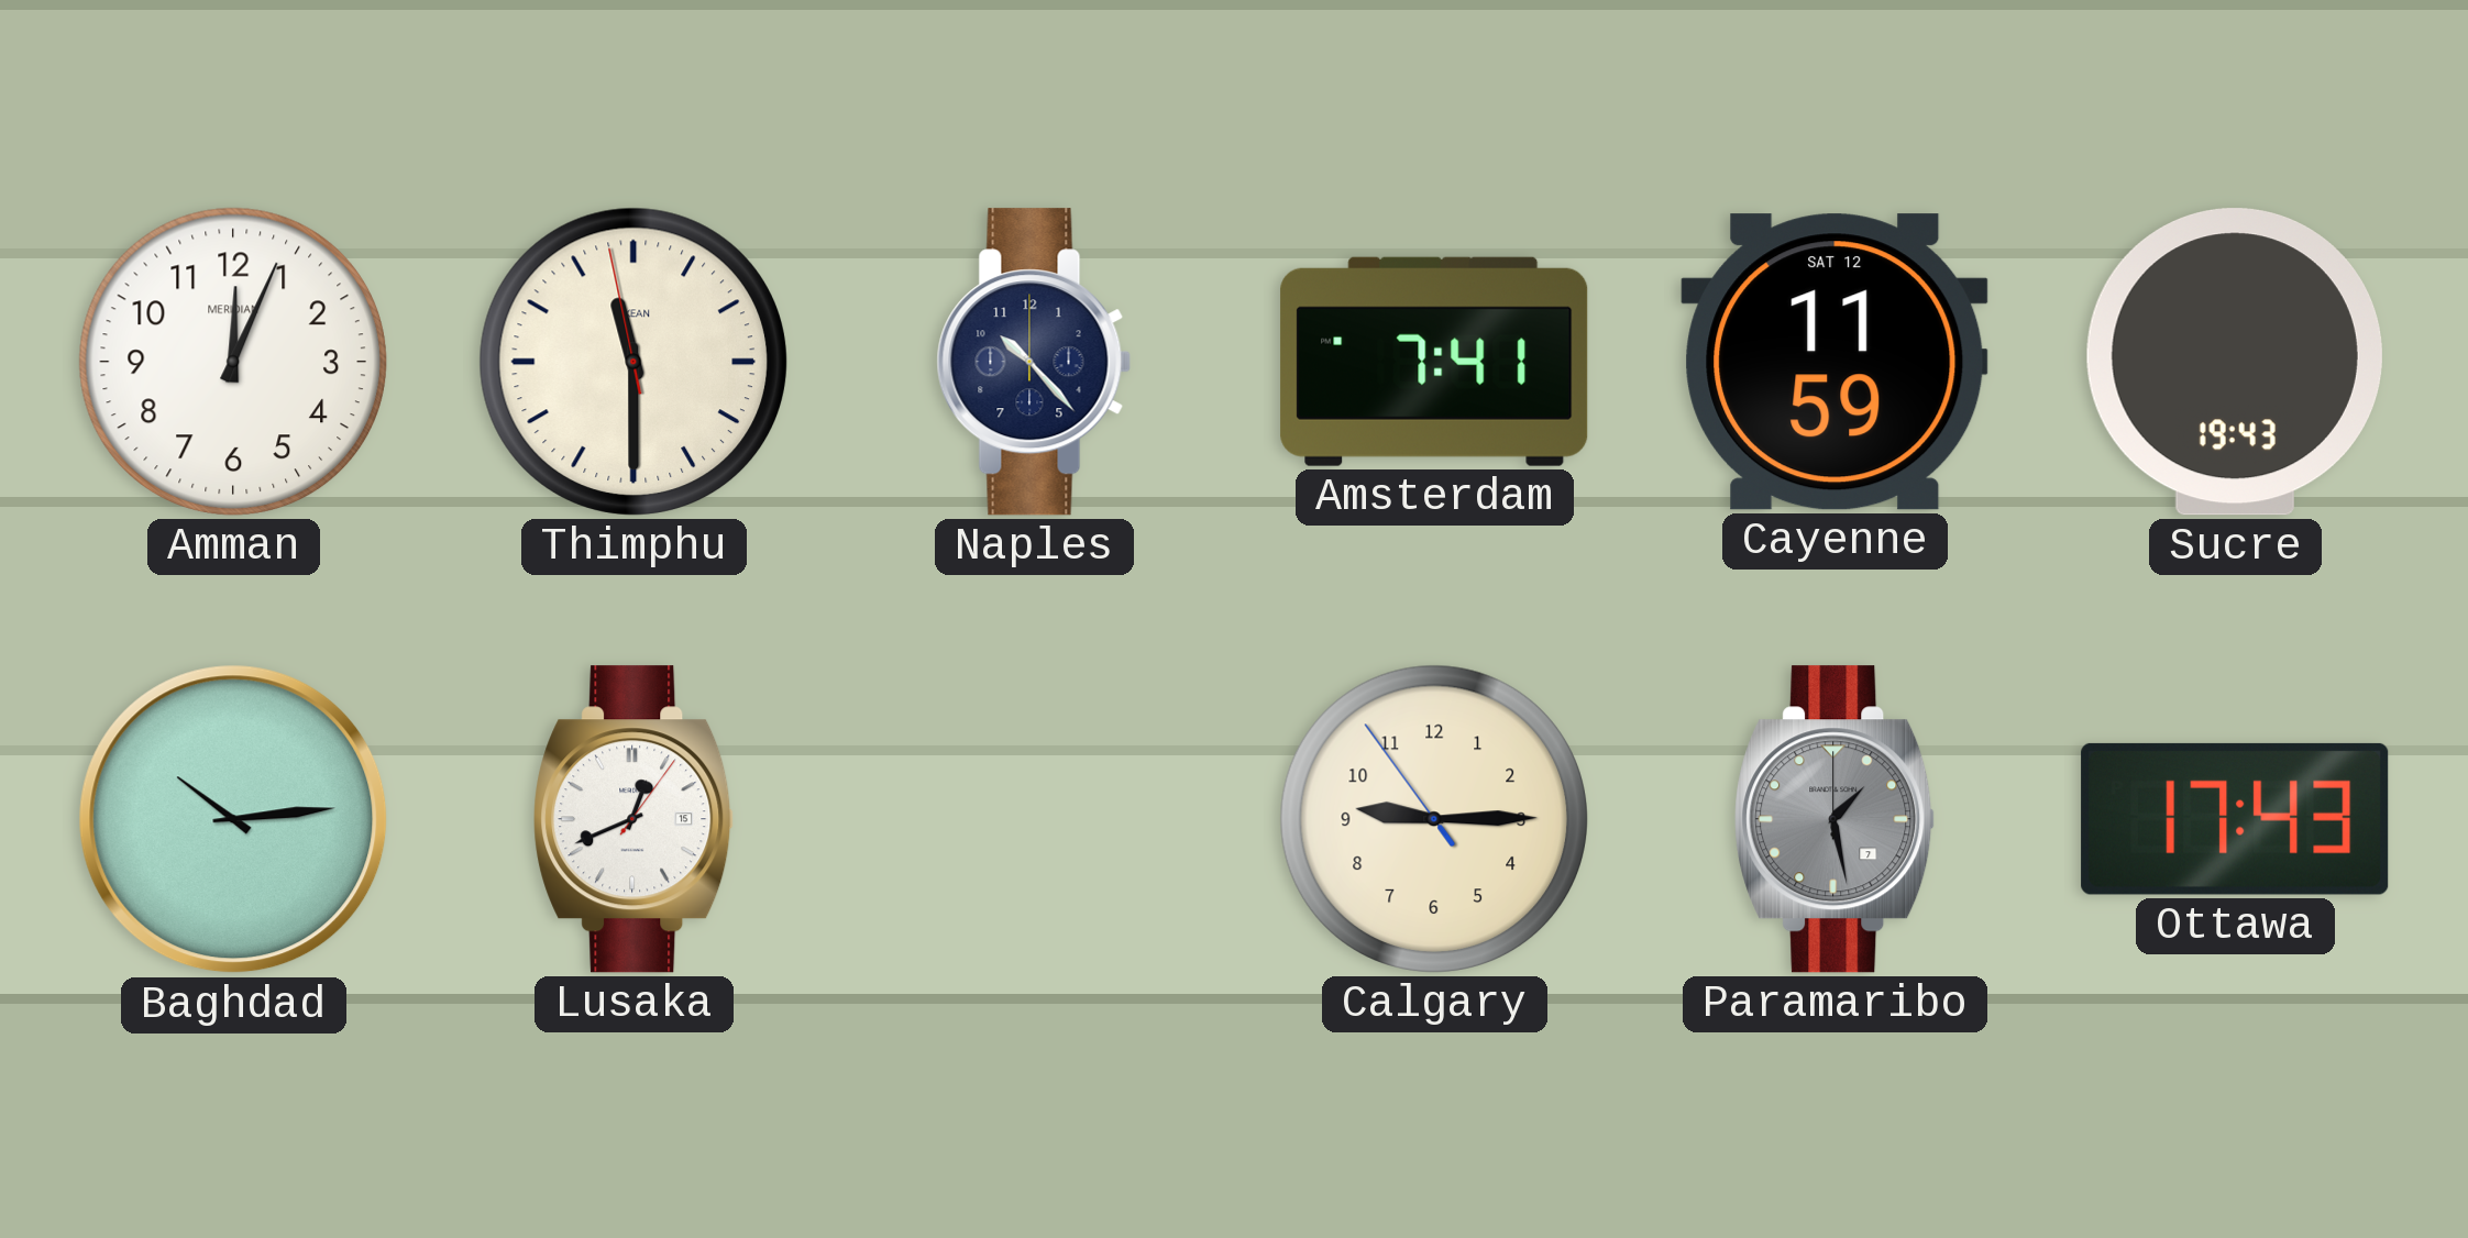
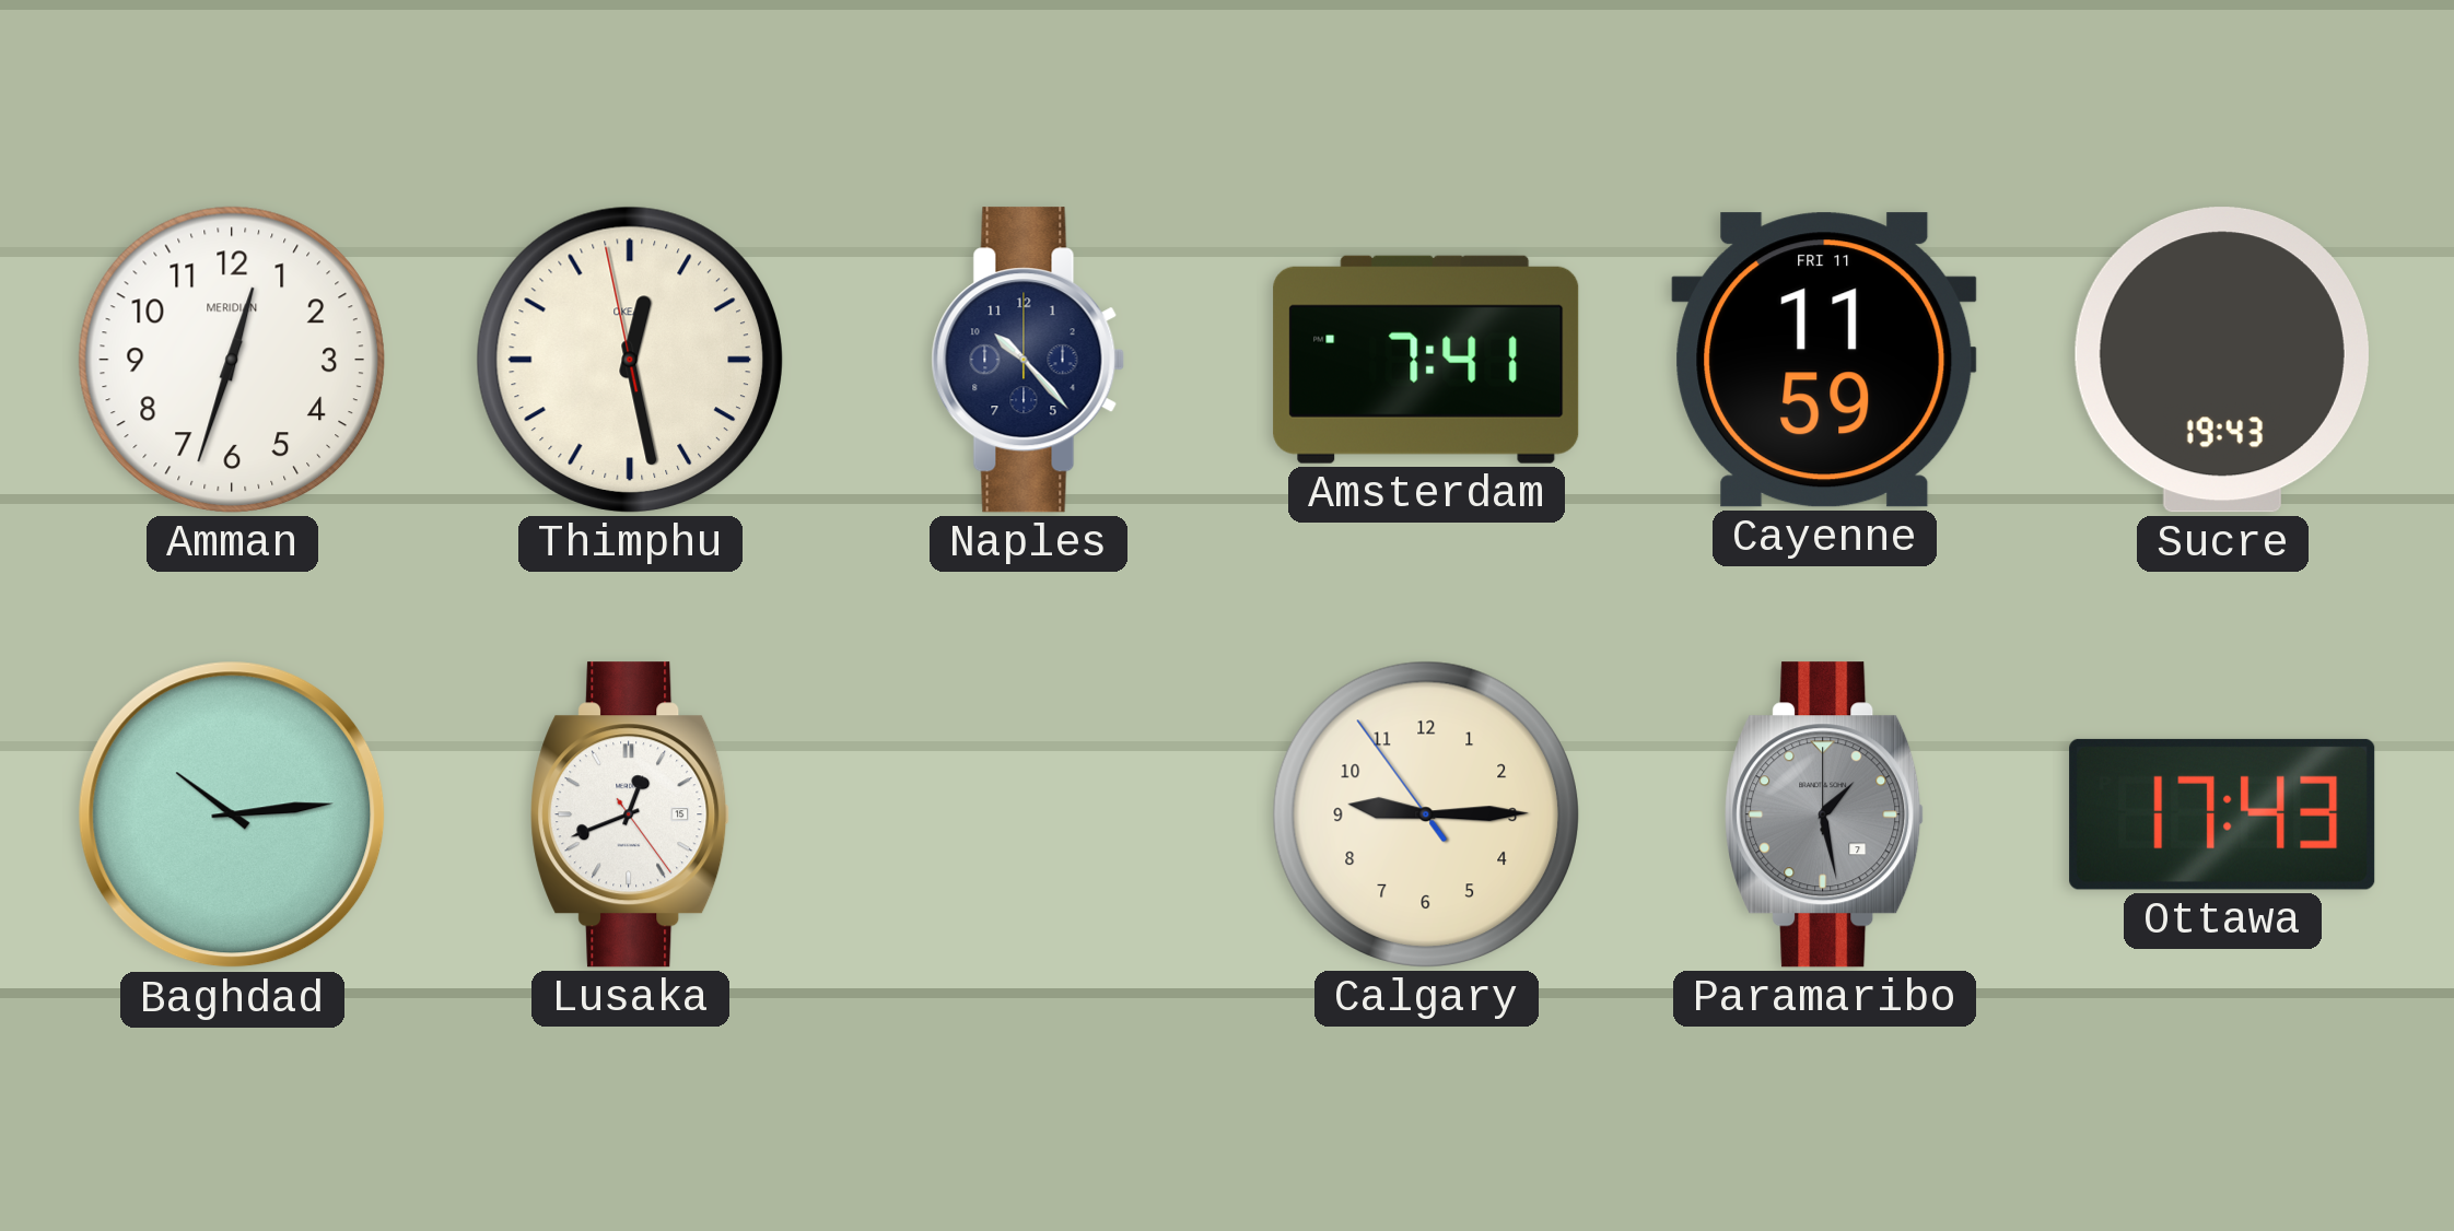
Amman: 12:04 -> 12:33 (232, 360)
Thimphu: 11:29 -> 12:27 (630, 360)
Cayenne date: SAT 12 -> FRI 11 (1824, 360)
Lusaka: 12:41:06 -> 12:41:24 (631, 814)
